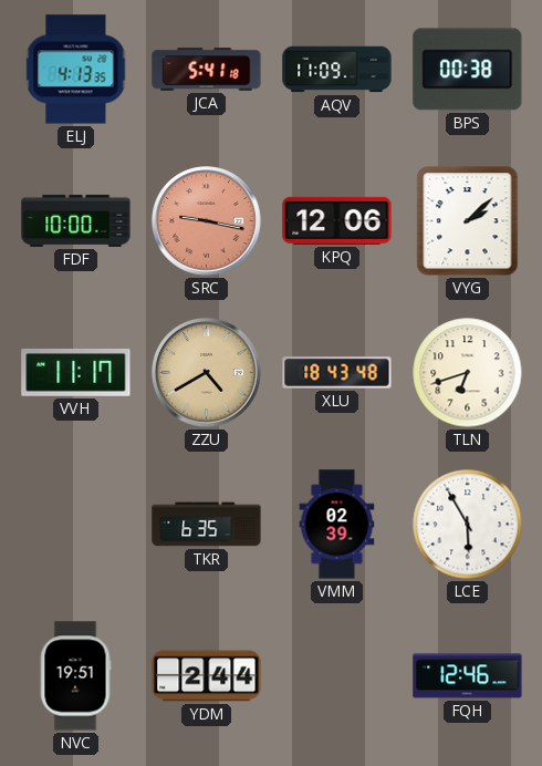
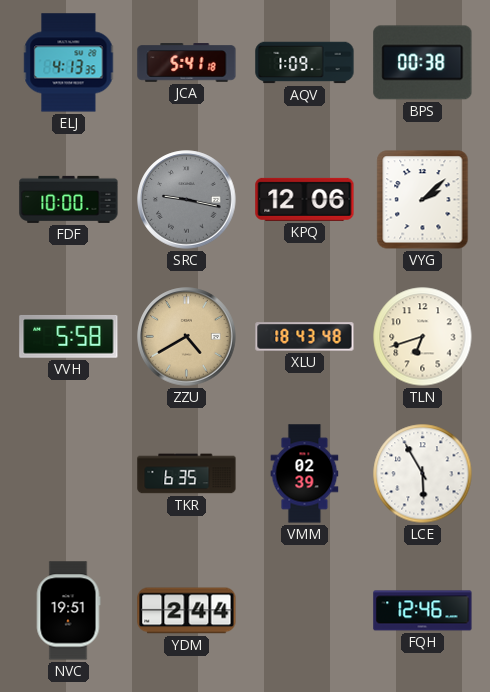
AQV: 11:09 -> 1:09 (305, 63)
SRC dial: salmon -> grey (187, 200)
VVH: 11:17 -> 5:58 (69, 336)
